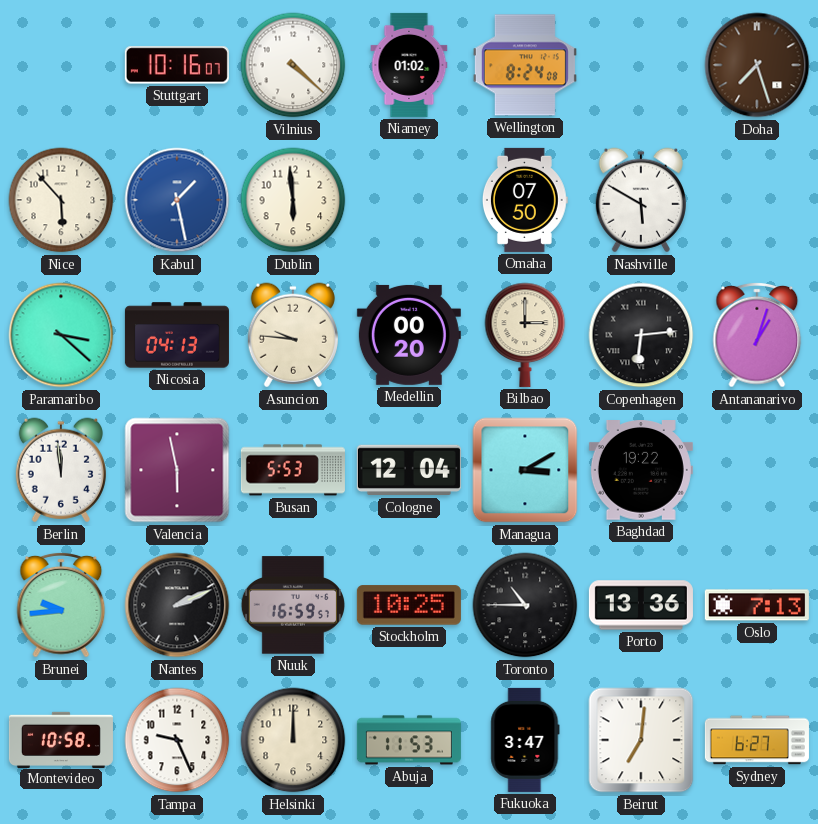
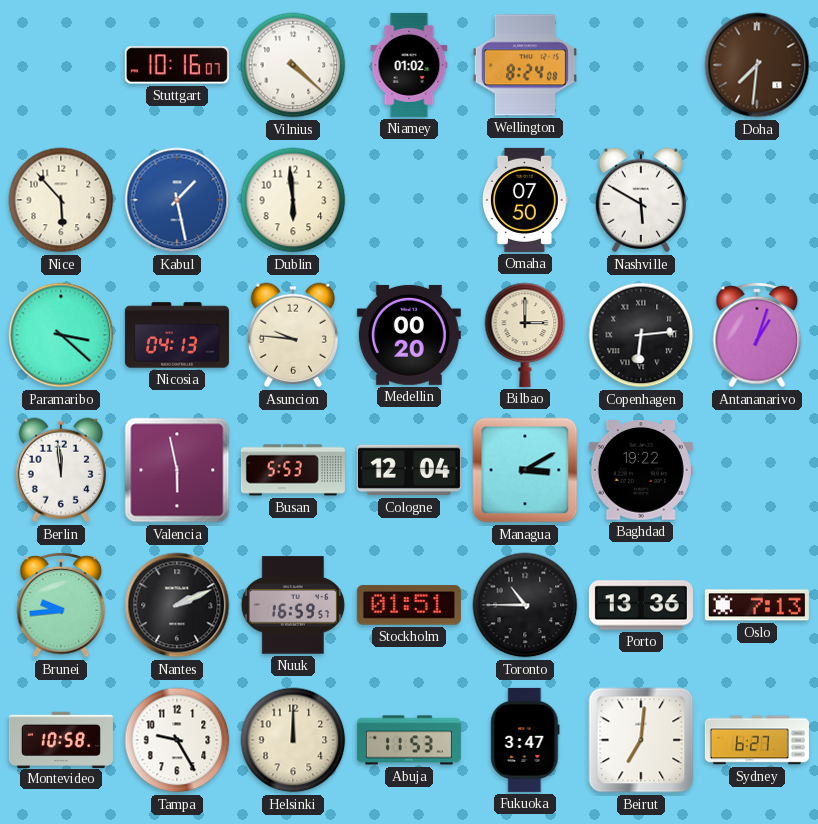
Doha: 7:27 -> 7:31 (757, 65)
Stockholm: 10:25 -> 01:51 (409, 605)
Tampa: 9:26 -> 9:25 (177, 740)
